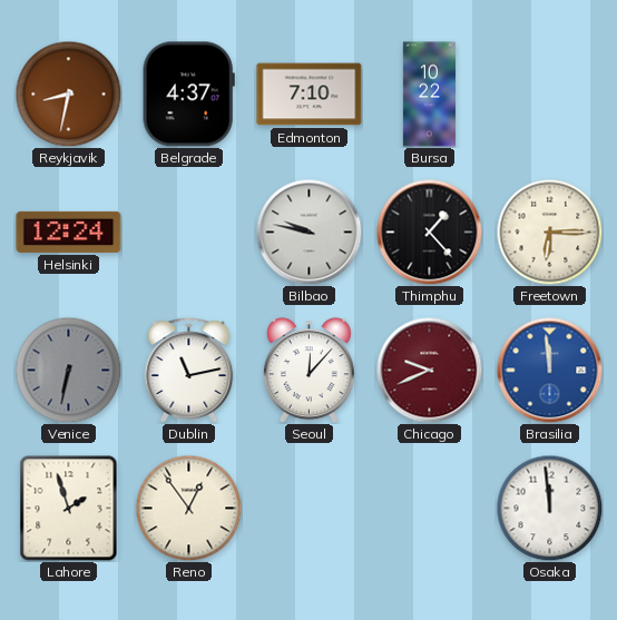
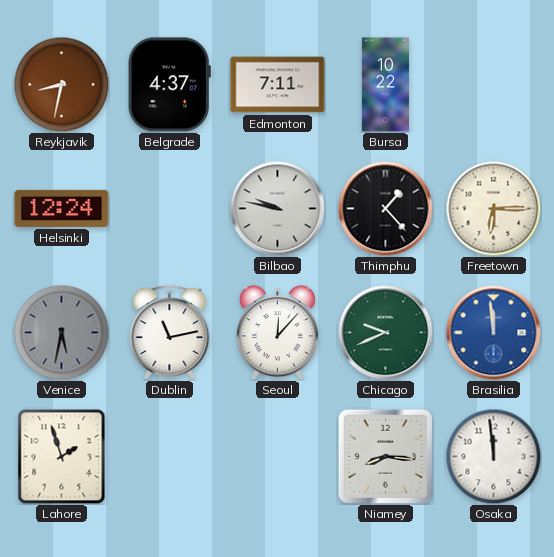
Edmonton: 7:10 -> 7:11 (278, 85)
Venice: 6:32 -> 5:32 (61, 332)
Chicago dial: burgundy -> green (385, 332)
Reno: 12:54 -> none (188, 508)
Niamey: none -> 8:16 (385, 456)
